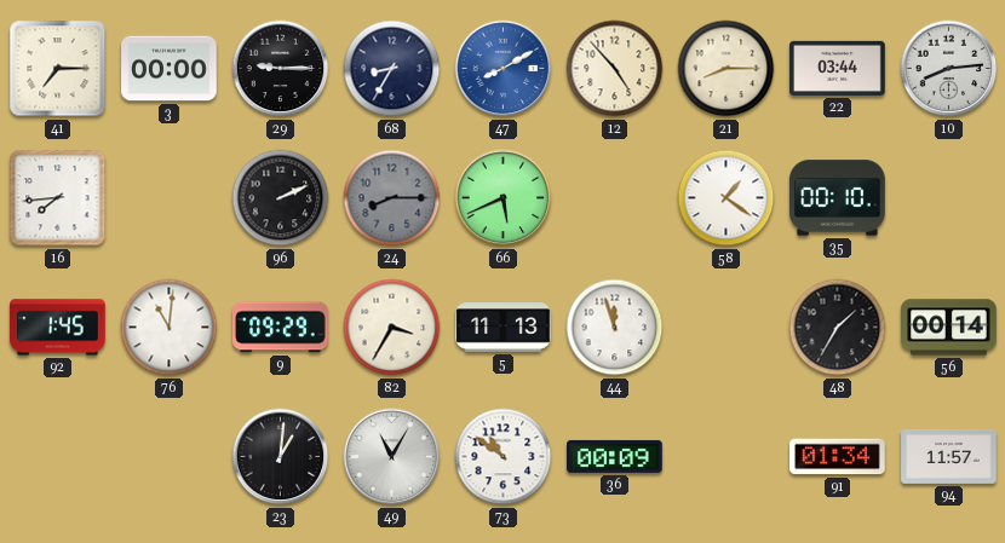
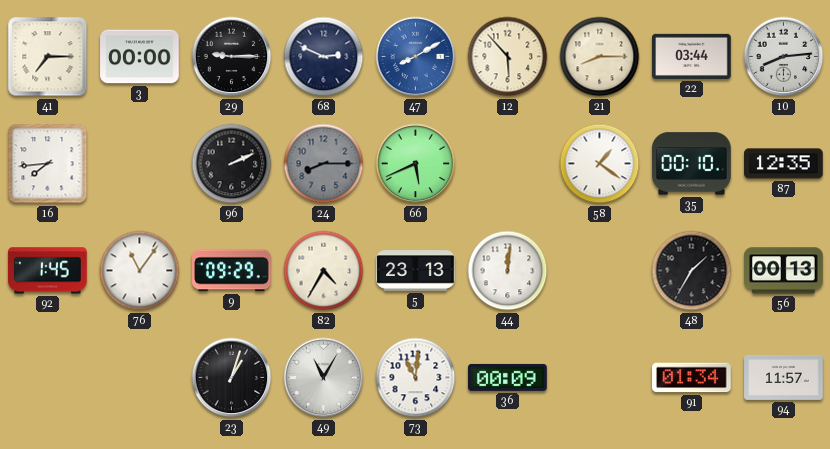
68: 8:35 -> 2:49 (324, 57)
12: 4:53 -> 5:53 (508, 57)
87: none -> 12:35 (784, 164)
76: 11:01 -> 11:06 (140, 271)
82: 3:35 -> 4:35 (324, 271)
5: 11:13 -> 23:13 (416, 271)
44: 11:57 -> 12:01 (508, 271)
56: 00:14 -> 00:13 (784, 271)
23: 1:01 -> 1:03 (232, 378)
73: 10:51 -> 11:01 (416, 378)
